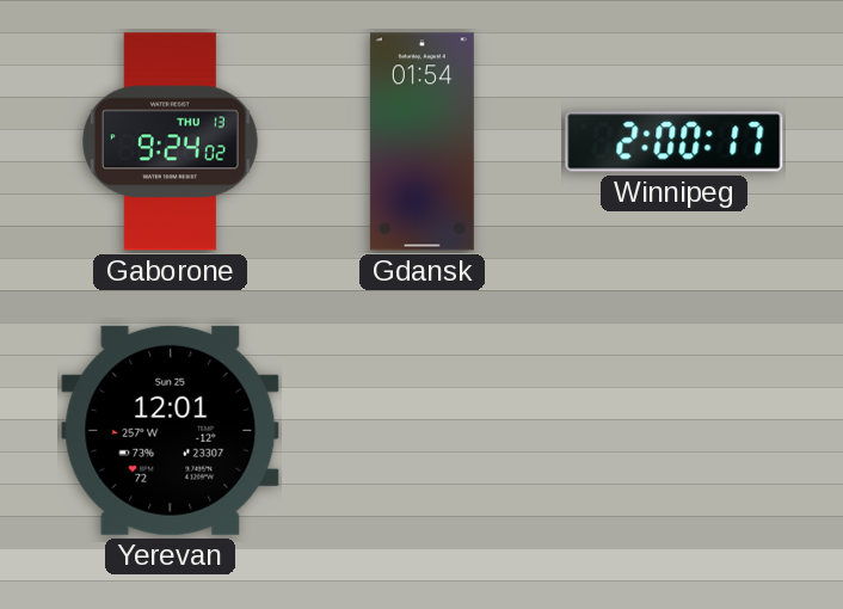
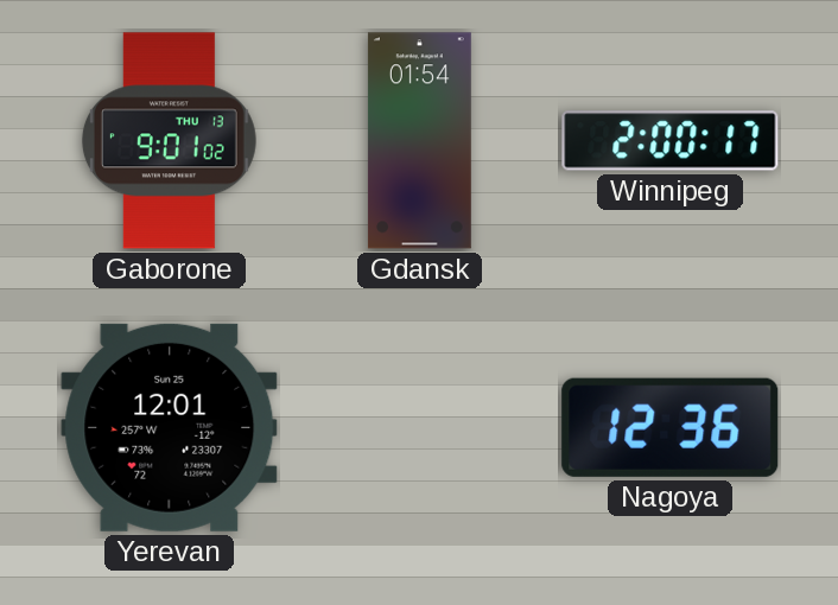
Gaborone: 9:24 -> 9:01 (169, 141)
Nagoya: none -> 12:36 (671, 427)
